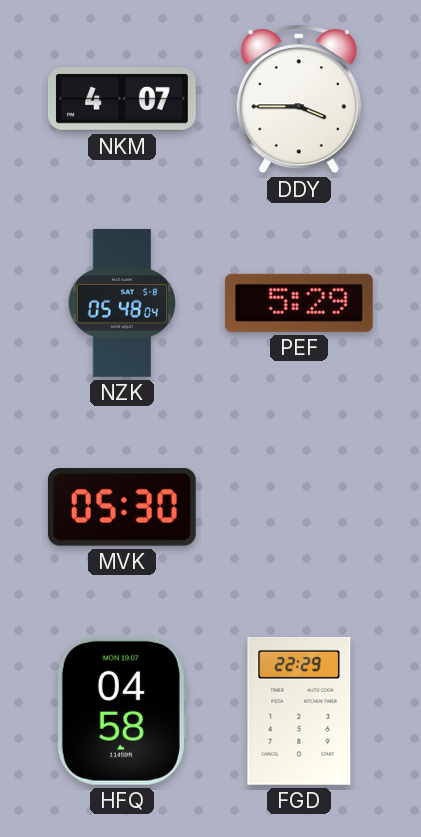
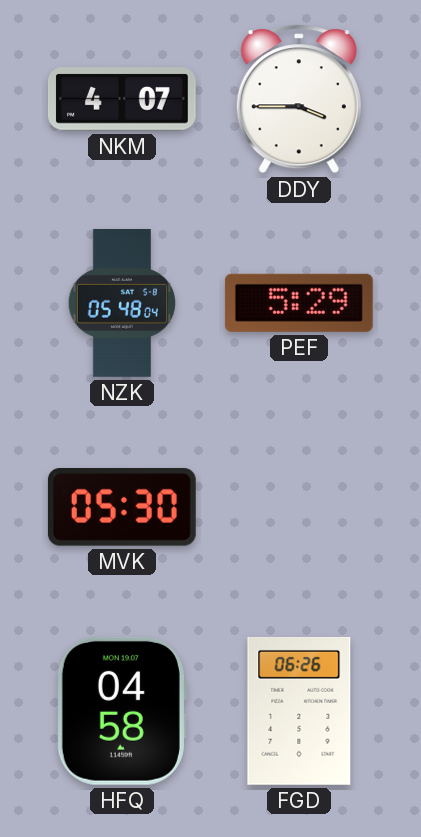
FGD: 22:29 -> 06:26 (299, 711)
